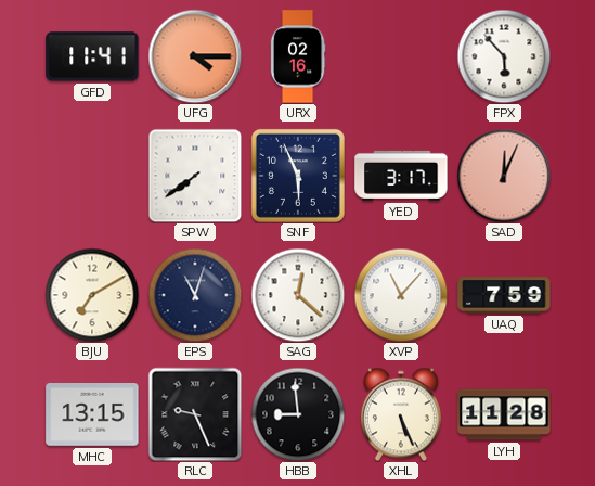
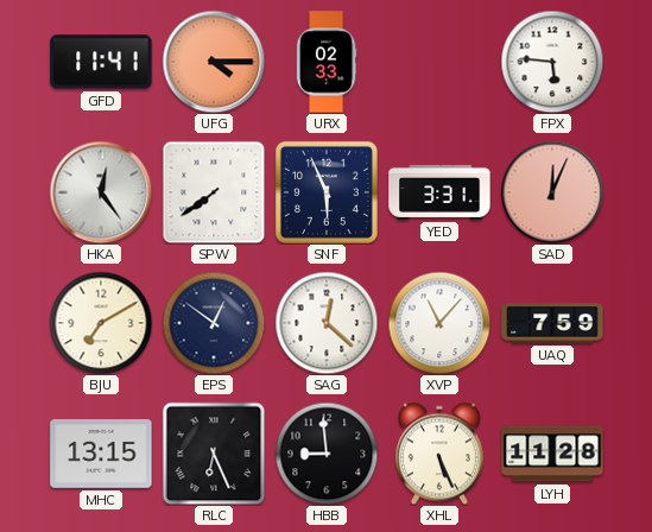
URX: 02:16 -> 02:33 (327, 62)
FPX: 5:53 -> 5:46 (552, 62)
HKA: none -> 12:24 (101, 192)
YED: 3:17 -> 3:31 (439, 192)
EPS: 11:03 -> 12:51 (214, 323)
RLC: 9:26 -> 6:26 (214, 454)
